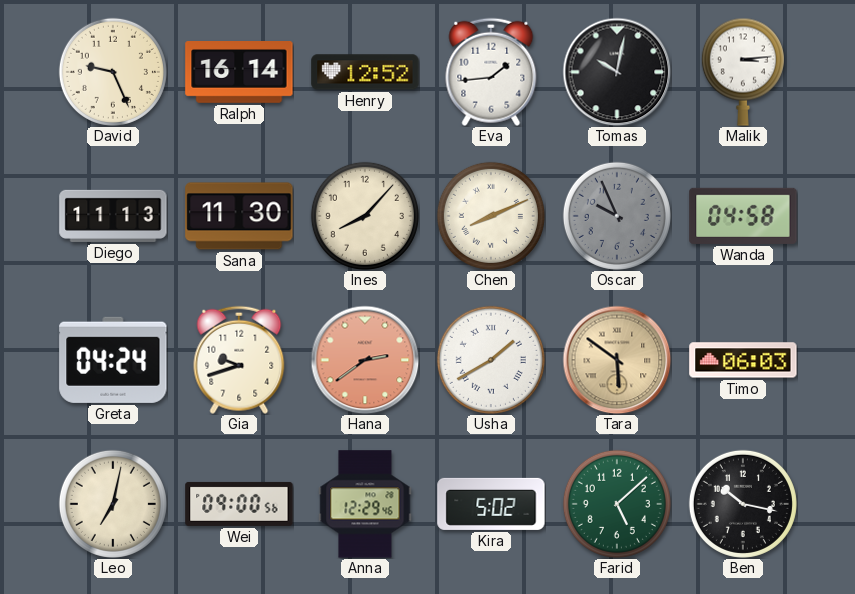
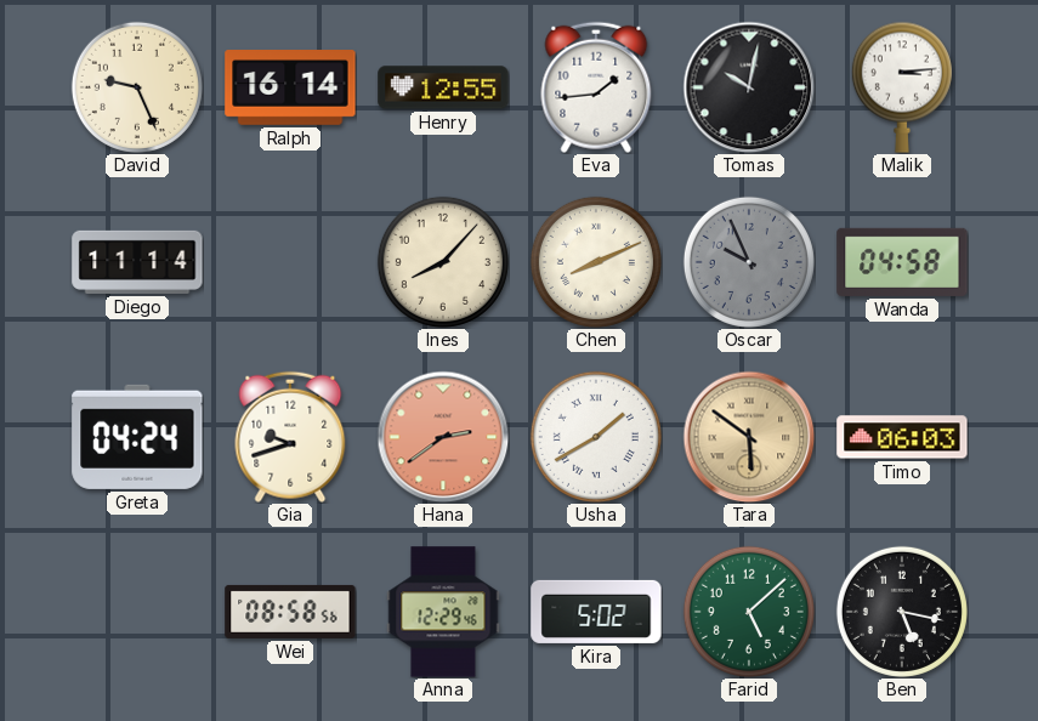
Henry: 12:52 -> 12:55 (443, 87)
Diego: 11:13 -> 11:14 (137, 262)
Sana: 11:30 -> none (239, 216)
Leo: 7:02 -> none (113, 504)
Wei: 09:00 -> 08:58 (290, 612)
Ben: 10:17 -> 5:17 (902, 612)
